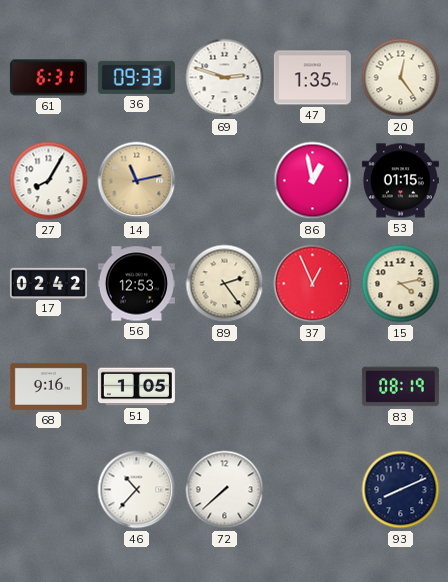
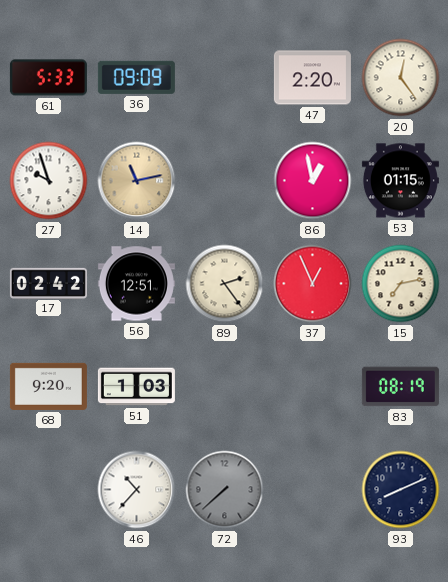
61: 6:31 -> 5:33 (48, 78)
36: 09:33 -> 09:09 (136, 77)
69: 2:48 -> none (225, 78)
47: 1:35 -> 2:20 (312, 78)
27: 8:05 -> 9:57 (49, 181)
56: 12:53 -> 12:51 (136, 284)
15: 4:13 -> 7:13 (401, 284)
68: 9:16 -> 9:20 (48, 386)
51: 1:05 -> 1:03 (136, 387)
72 dial: white -> grey (225, 490)
